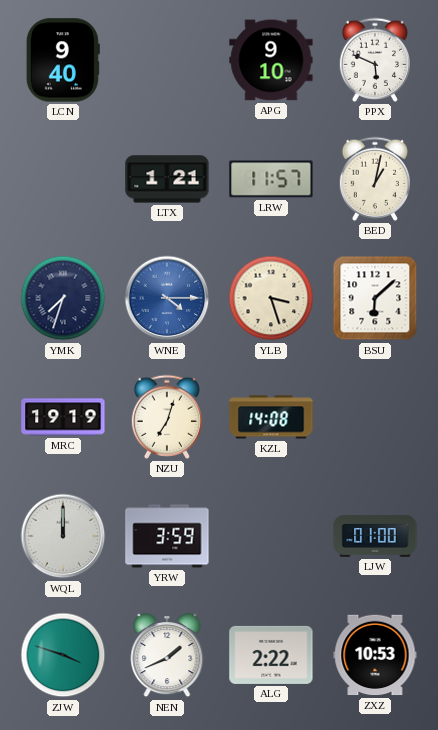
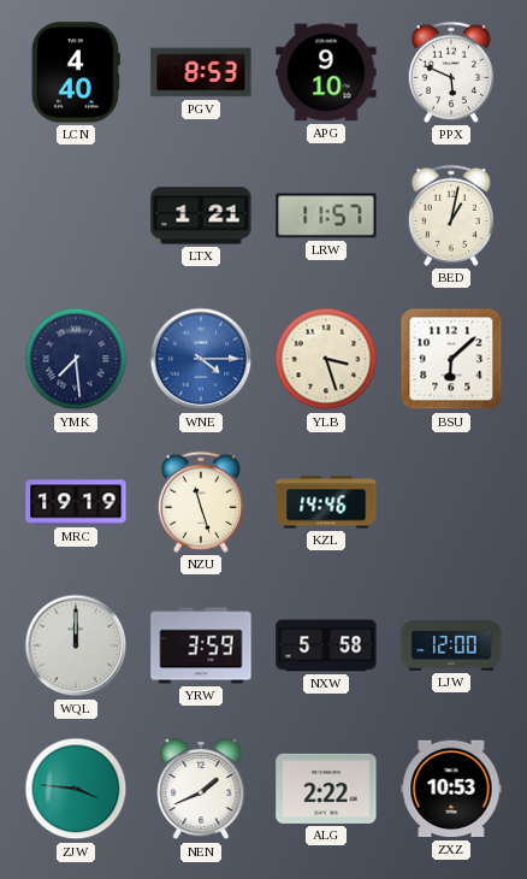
LCN: 9:40 -> 4:40 (76, 72)
PGV: none -> 8:53 (201, 72)
YMK: 7:33 -> 7:29 (76, 359)
NZU: 7:03 -> 11:27 (201, 502)
KZL: 14:08 -> 14:46 (326, 502)
NXW: none -> 5:58 (326, 645)
LJW: 01:00 -> 12:00 (451, 645)
ZJW: 3:48 -> 3:46 (76, 789)
